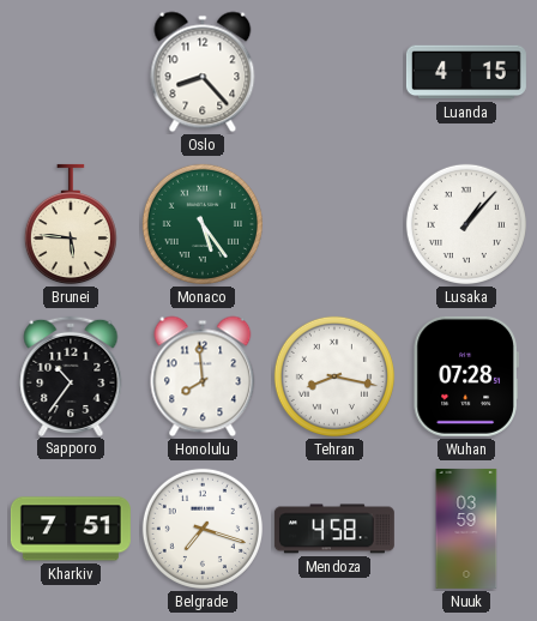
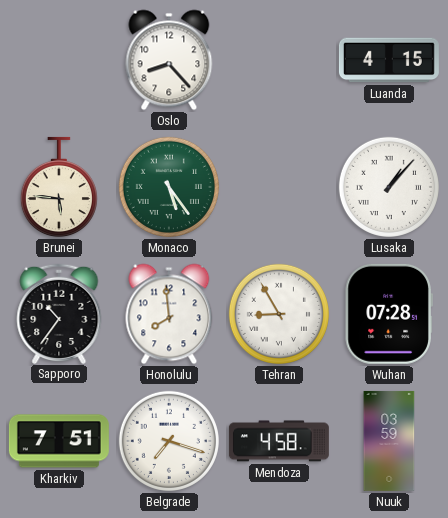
Tehran: 8:17 -> 8:55 (279, 314)
